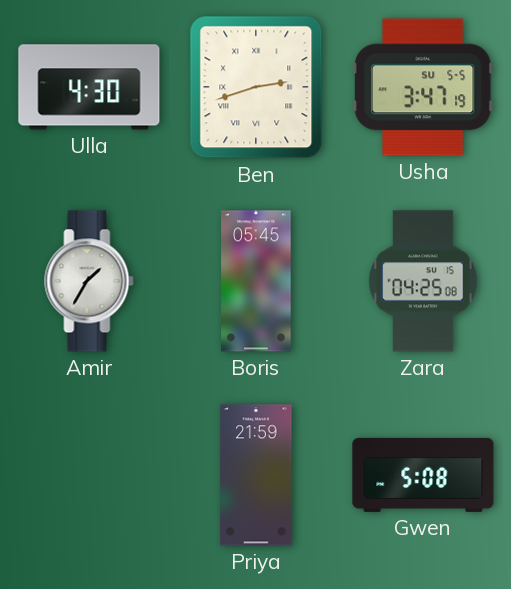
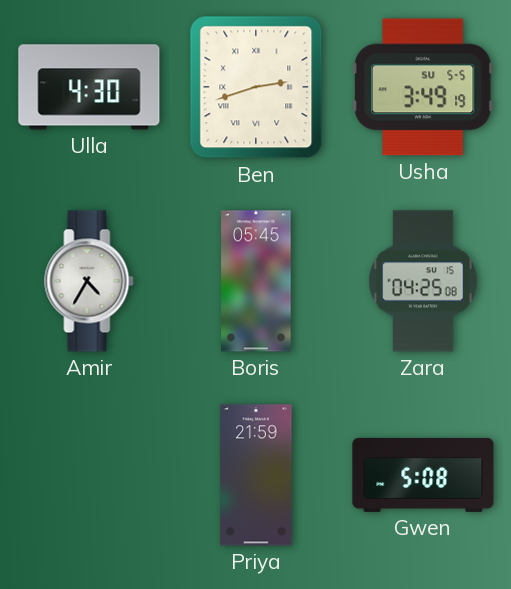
Usha: 3:47 -> 3:49 (423, 87)
Amir: 1:35 -> 4:35 (89, 281)
